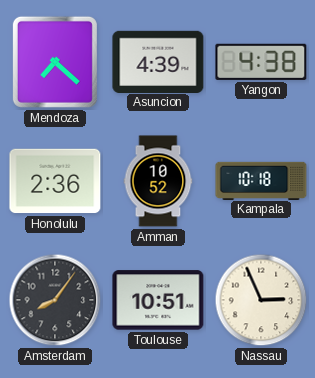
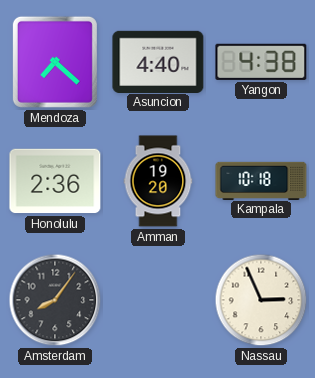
Asuncion: 4:39 -> 4:40 (158, 61)
Amman: 10:52 -> 19:20 (158, 181)
Toulouse: 10:51 -> none (158, 300)
